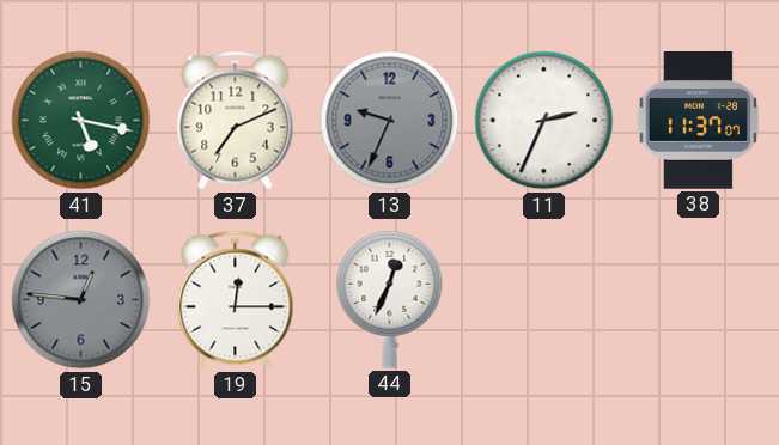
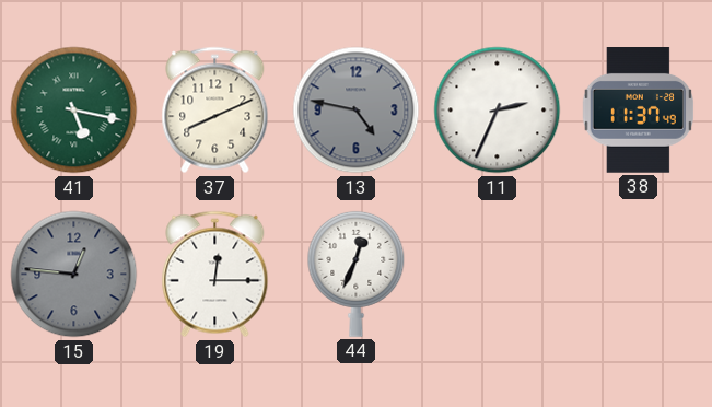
37: 7:11 -> 8:11 (215, 111)
13: 9:34 -> 4:47 (357, 111)
38: 11:37:07 -> 11:37:49 (638, 111)
